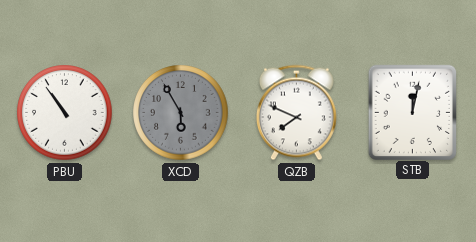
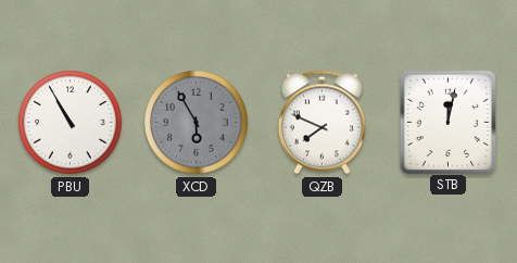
PBU: 10:54 -> 10:55 (71, 123)
